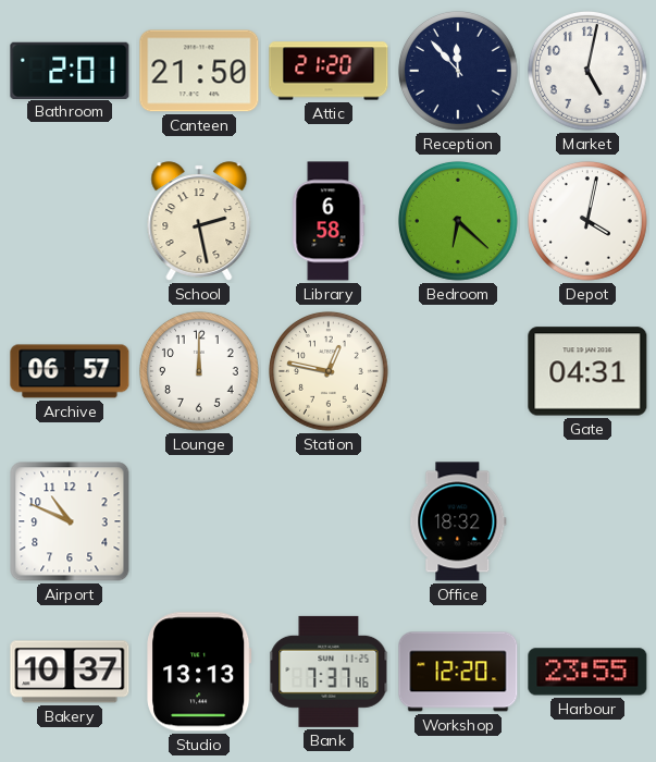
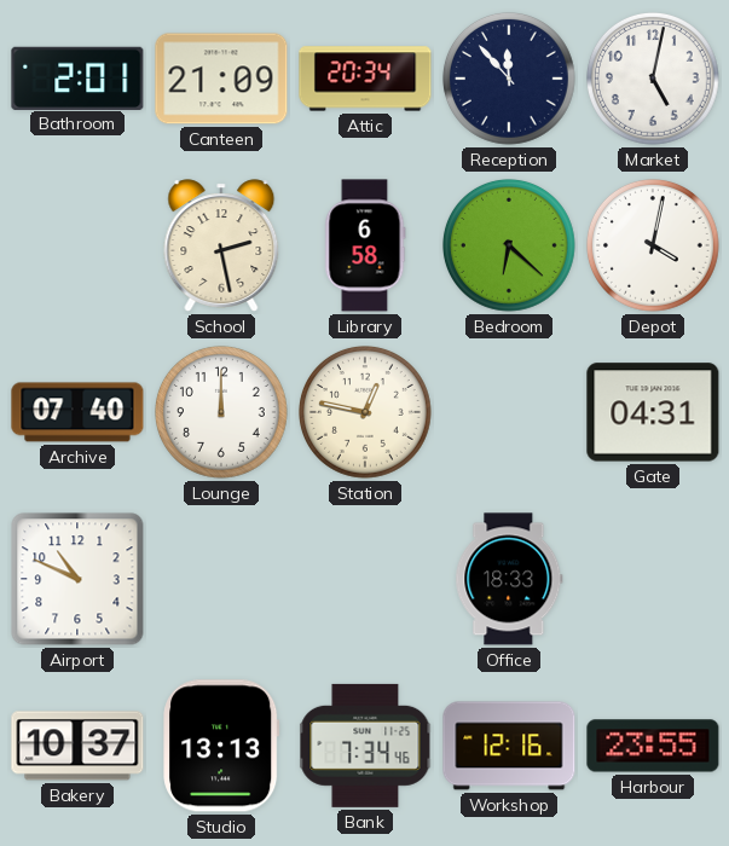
Canteen: 21:50 -> 21:09 (221, 79)
Attic: 21:20 -> 20:34 (365, 79)
Archive: 06:57 -> 07:40 (77, 412)
Office: 18:32 -> 18:33 (509, 579)
Bank: 7:37 -> 7:34 (365, 746)
Workshop: 12:20 -> 12:16 (509, 746)
